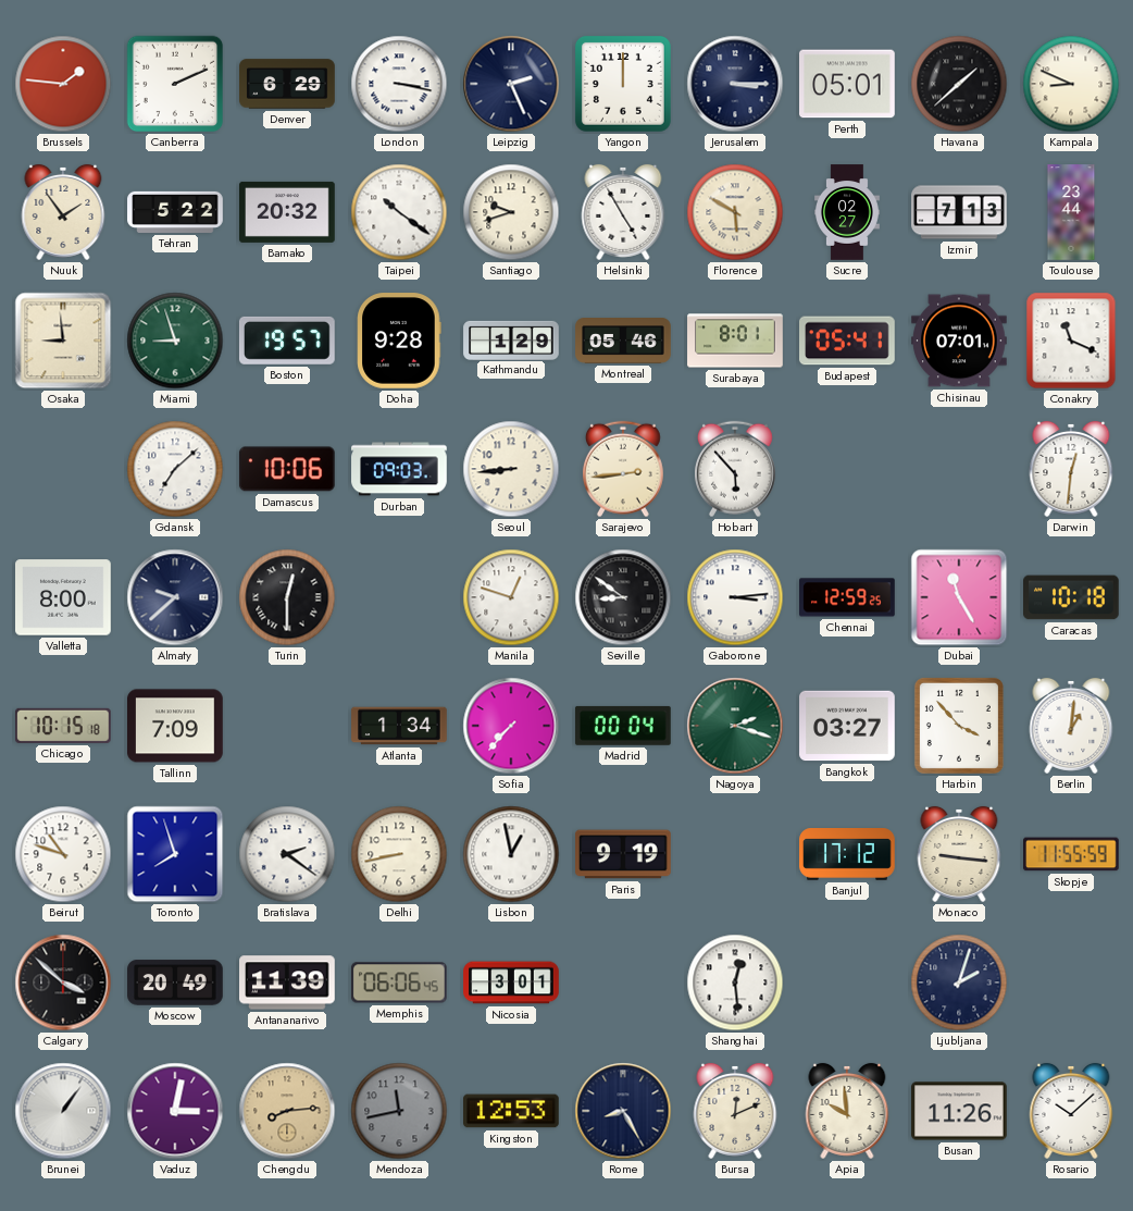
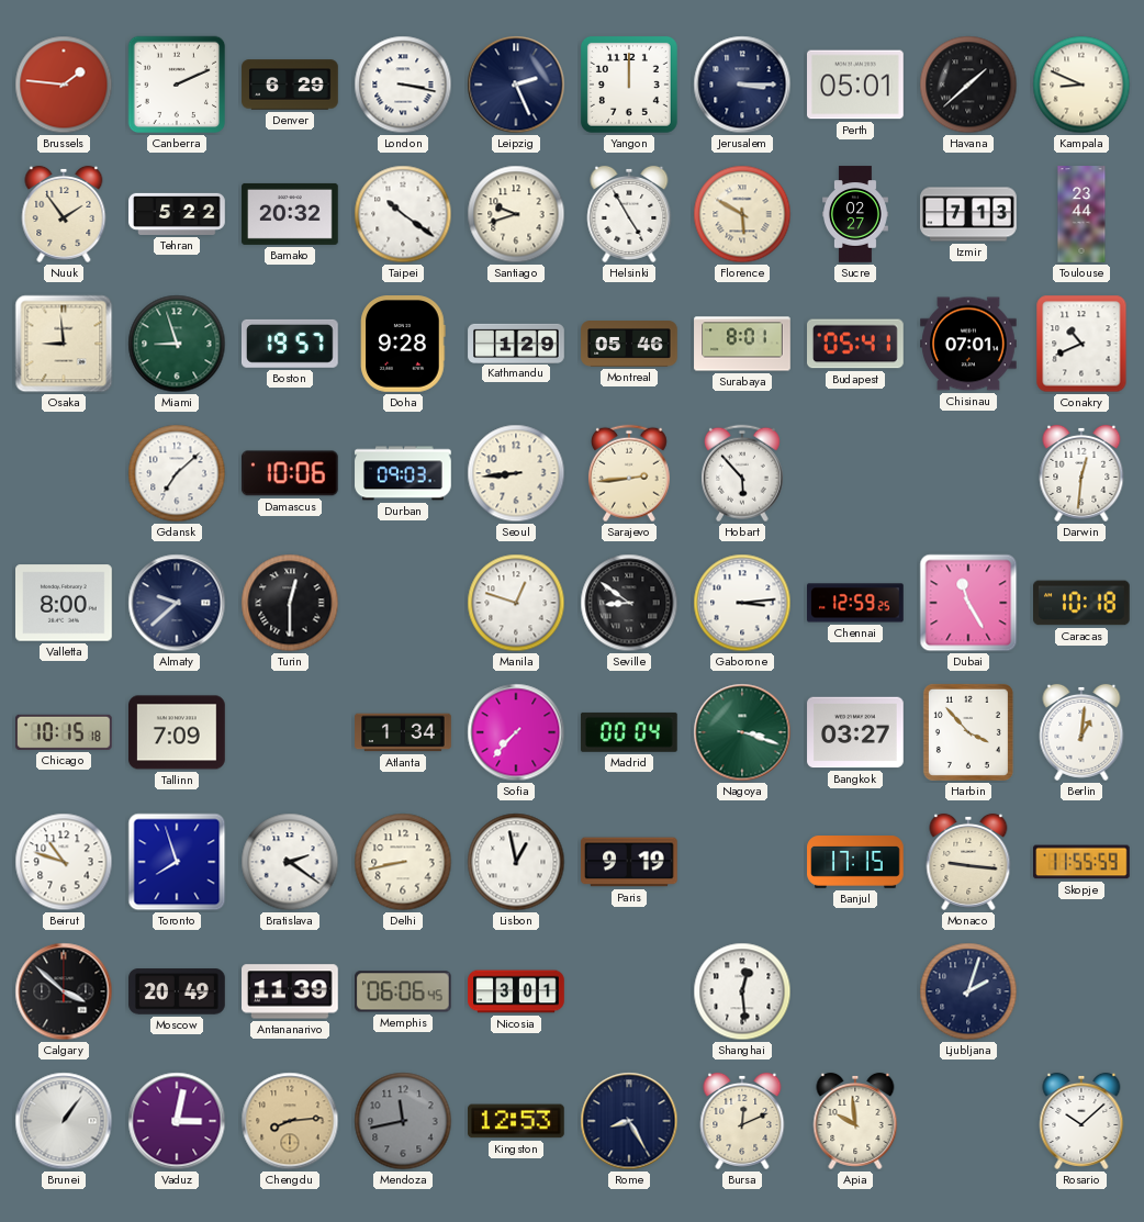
Conakry: 11:19 -> 10:41 (1081, 344)
Nagoya: 2:18 -> 3:18 (742, 732)
Banjul: 17:12 -> 17:15 (855, 863)
Busan: 11:26 -> none (959, 1111)
